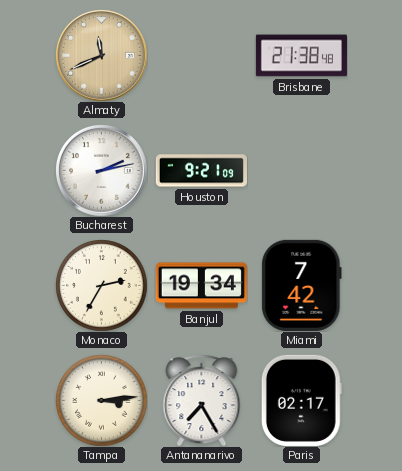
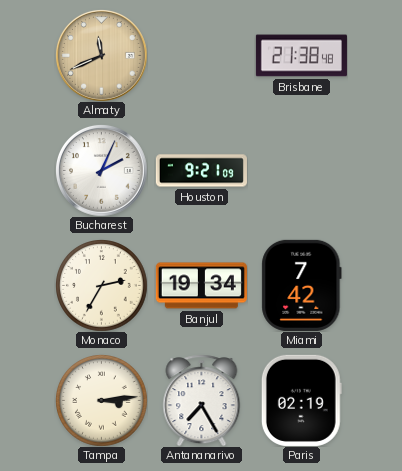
Bucharest: 2:13 -> 2:04 (102, 171)
Paris: 02:17 -> 02:19 (301, 400)
